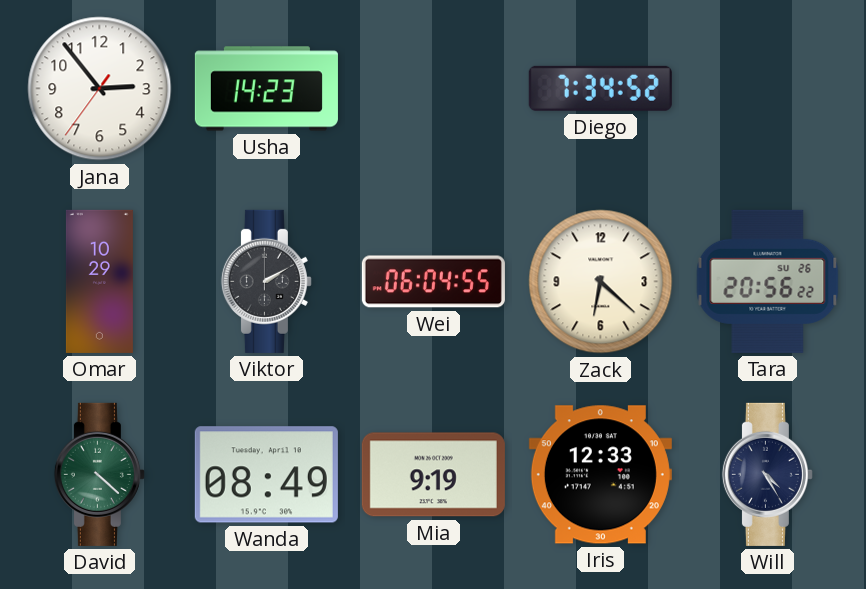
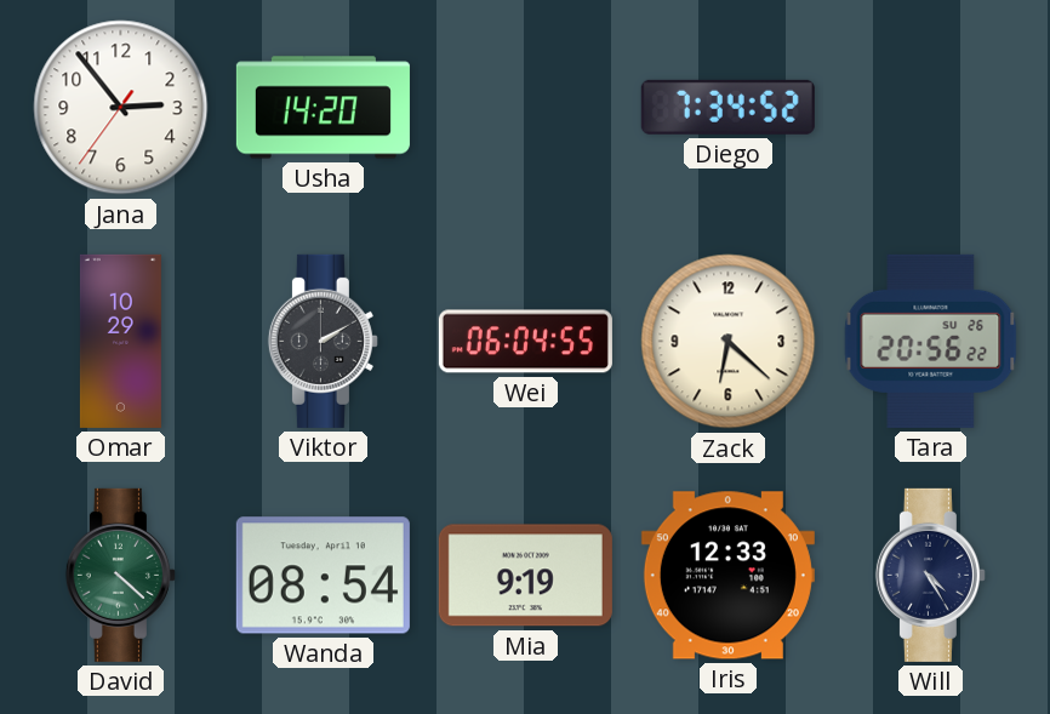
Usha: 14:23 -> 14:20 (323, 108)
Wanda: 08:49 -> 08:54 (323, 576)
